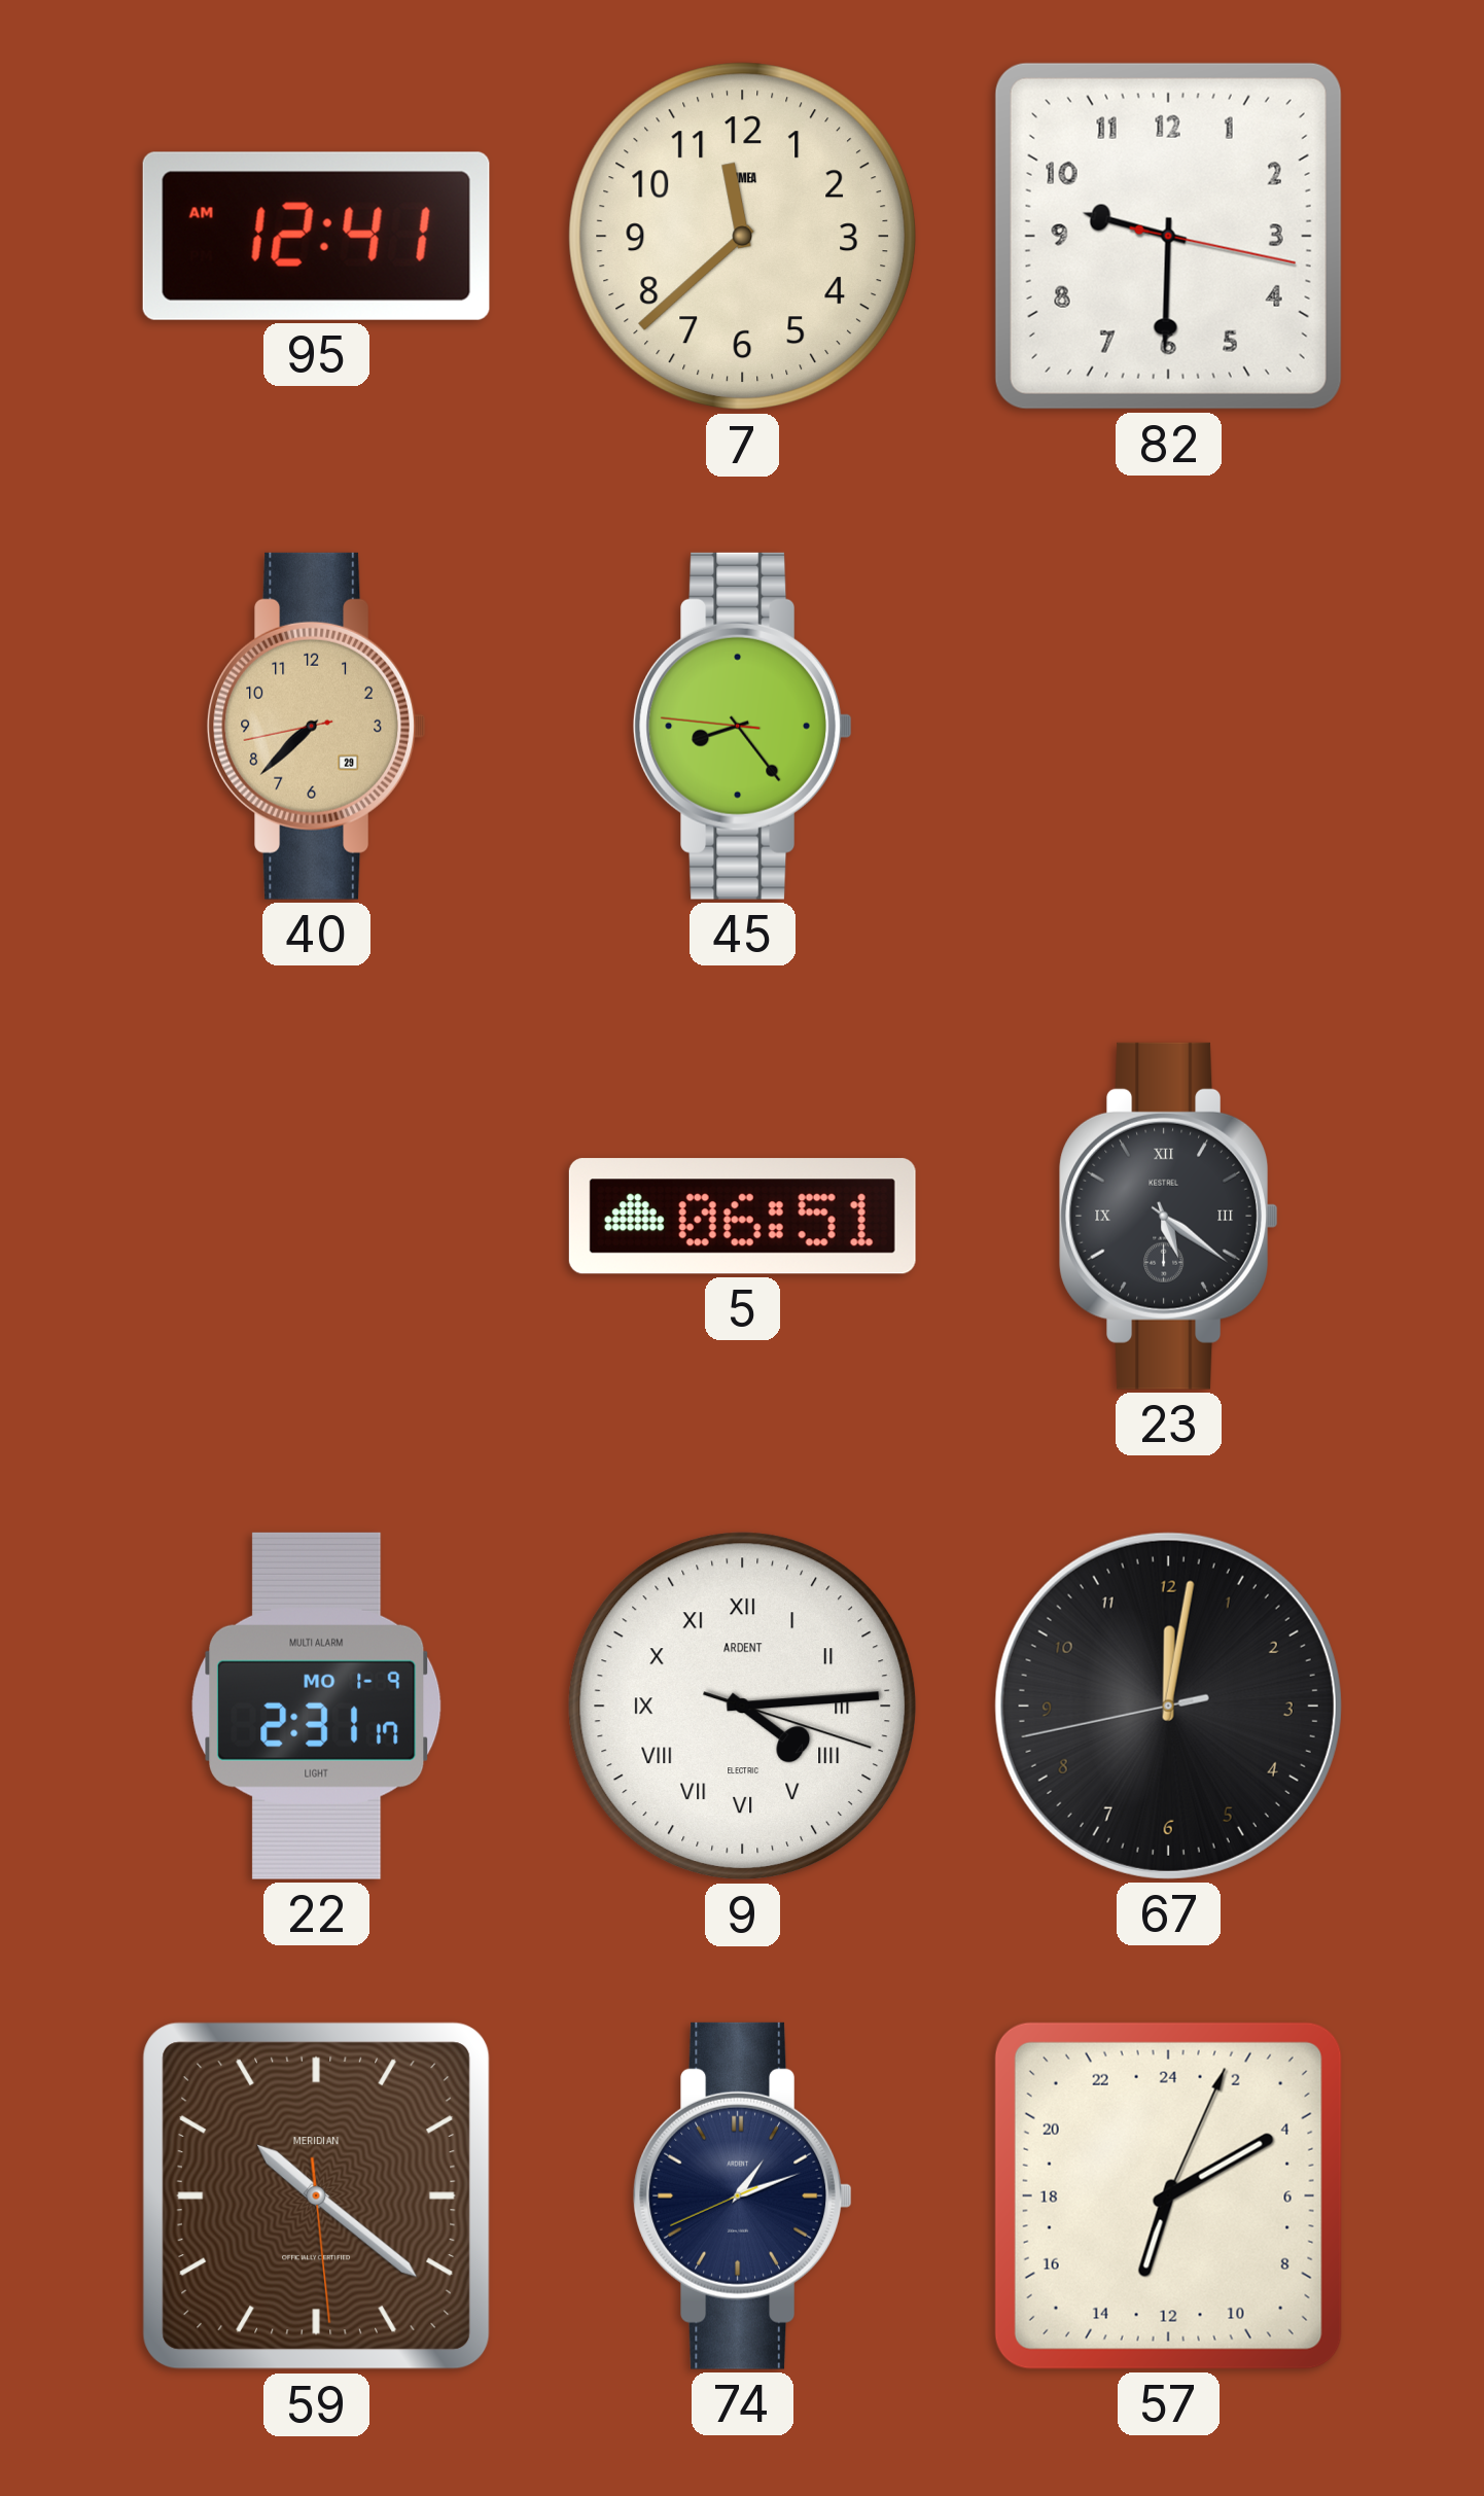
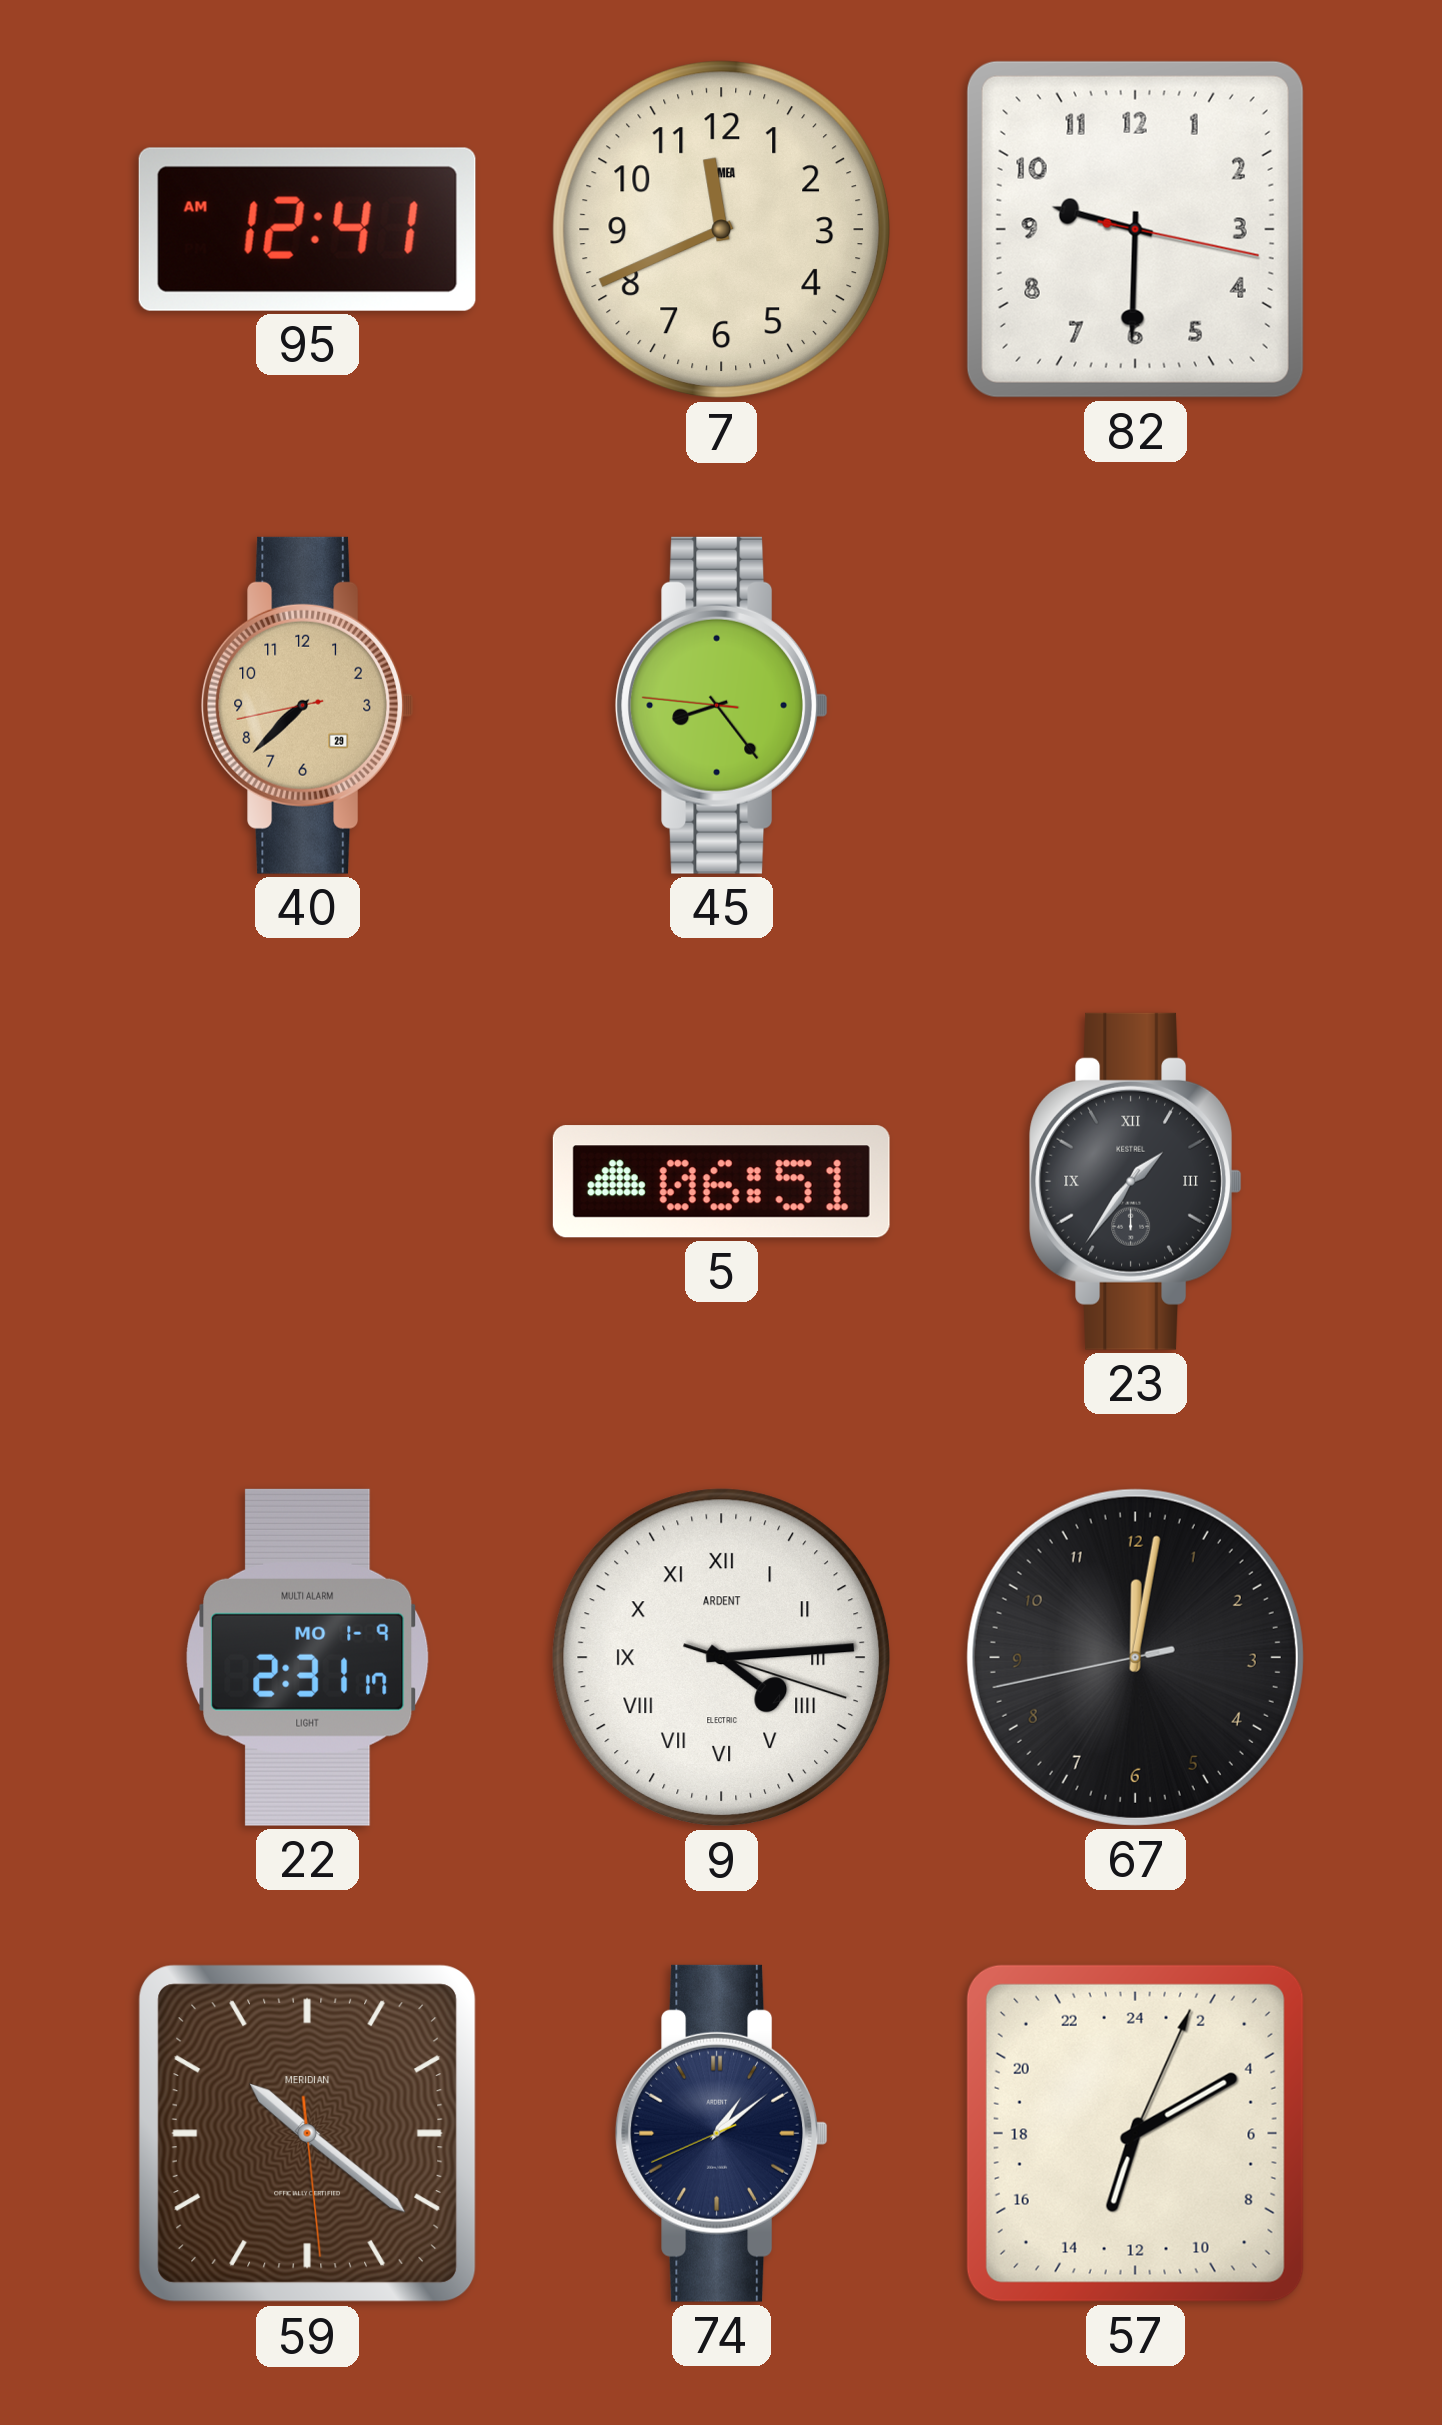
7: 11:38 -> 11:41 (722, 230)
23: 5:21 -> 1:36 (1135, 1181)
74: 1:11 -> 1:08 (721, 2133)
